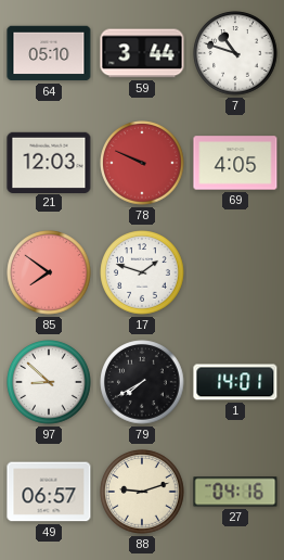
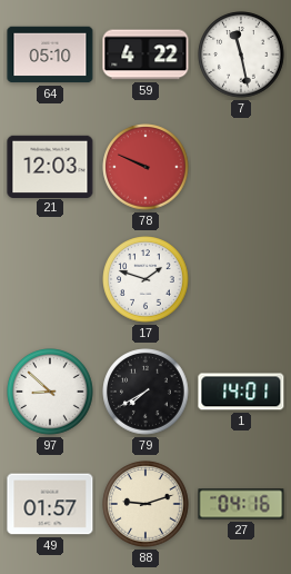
59: 3:44 -> 4:22 (145, 55)
7: 10:48 -> 11:28 (241, 55)
69: 4:05 -> none (235, 163)
85: 7:51 -> none (49, 272)
49: 06:57 -> 01:57 (50, 504)
